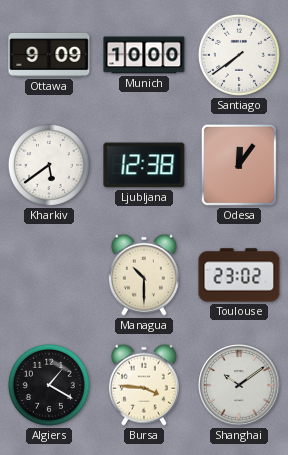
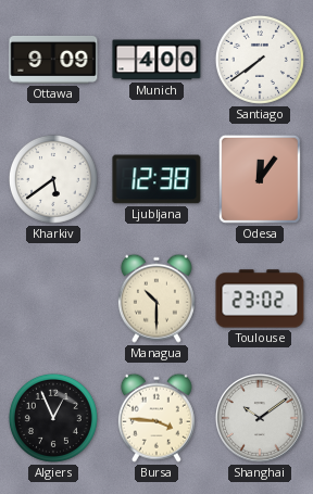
Munich: 10:00 -> 4:00 (156, 60)
Algiers: 1:20 -> 12:56 (53, 418)
